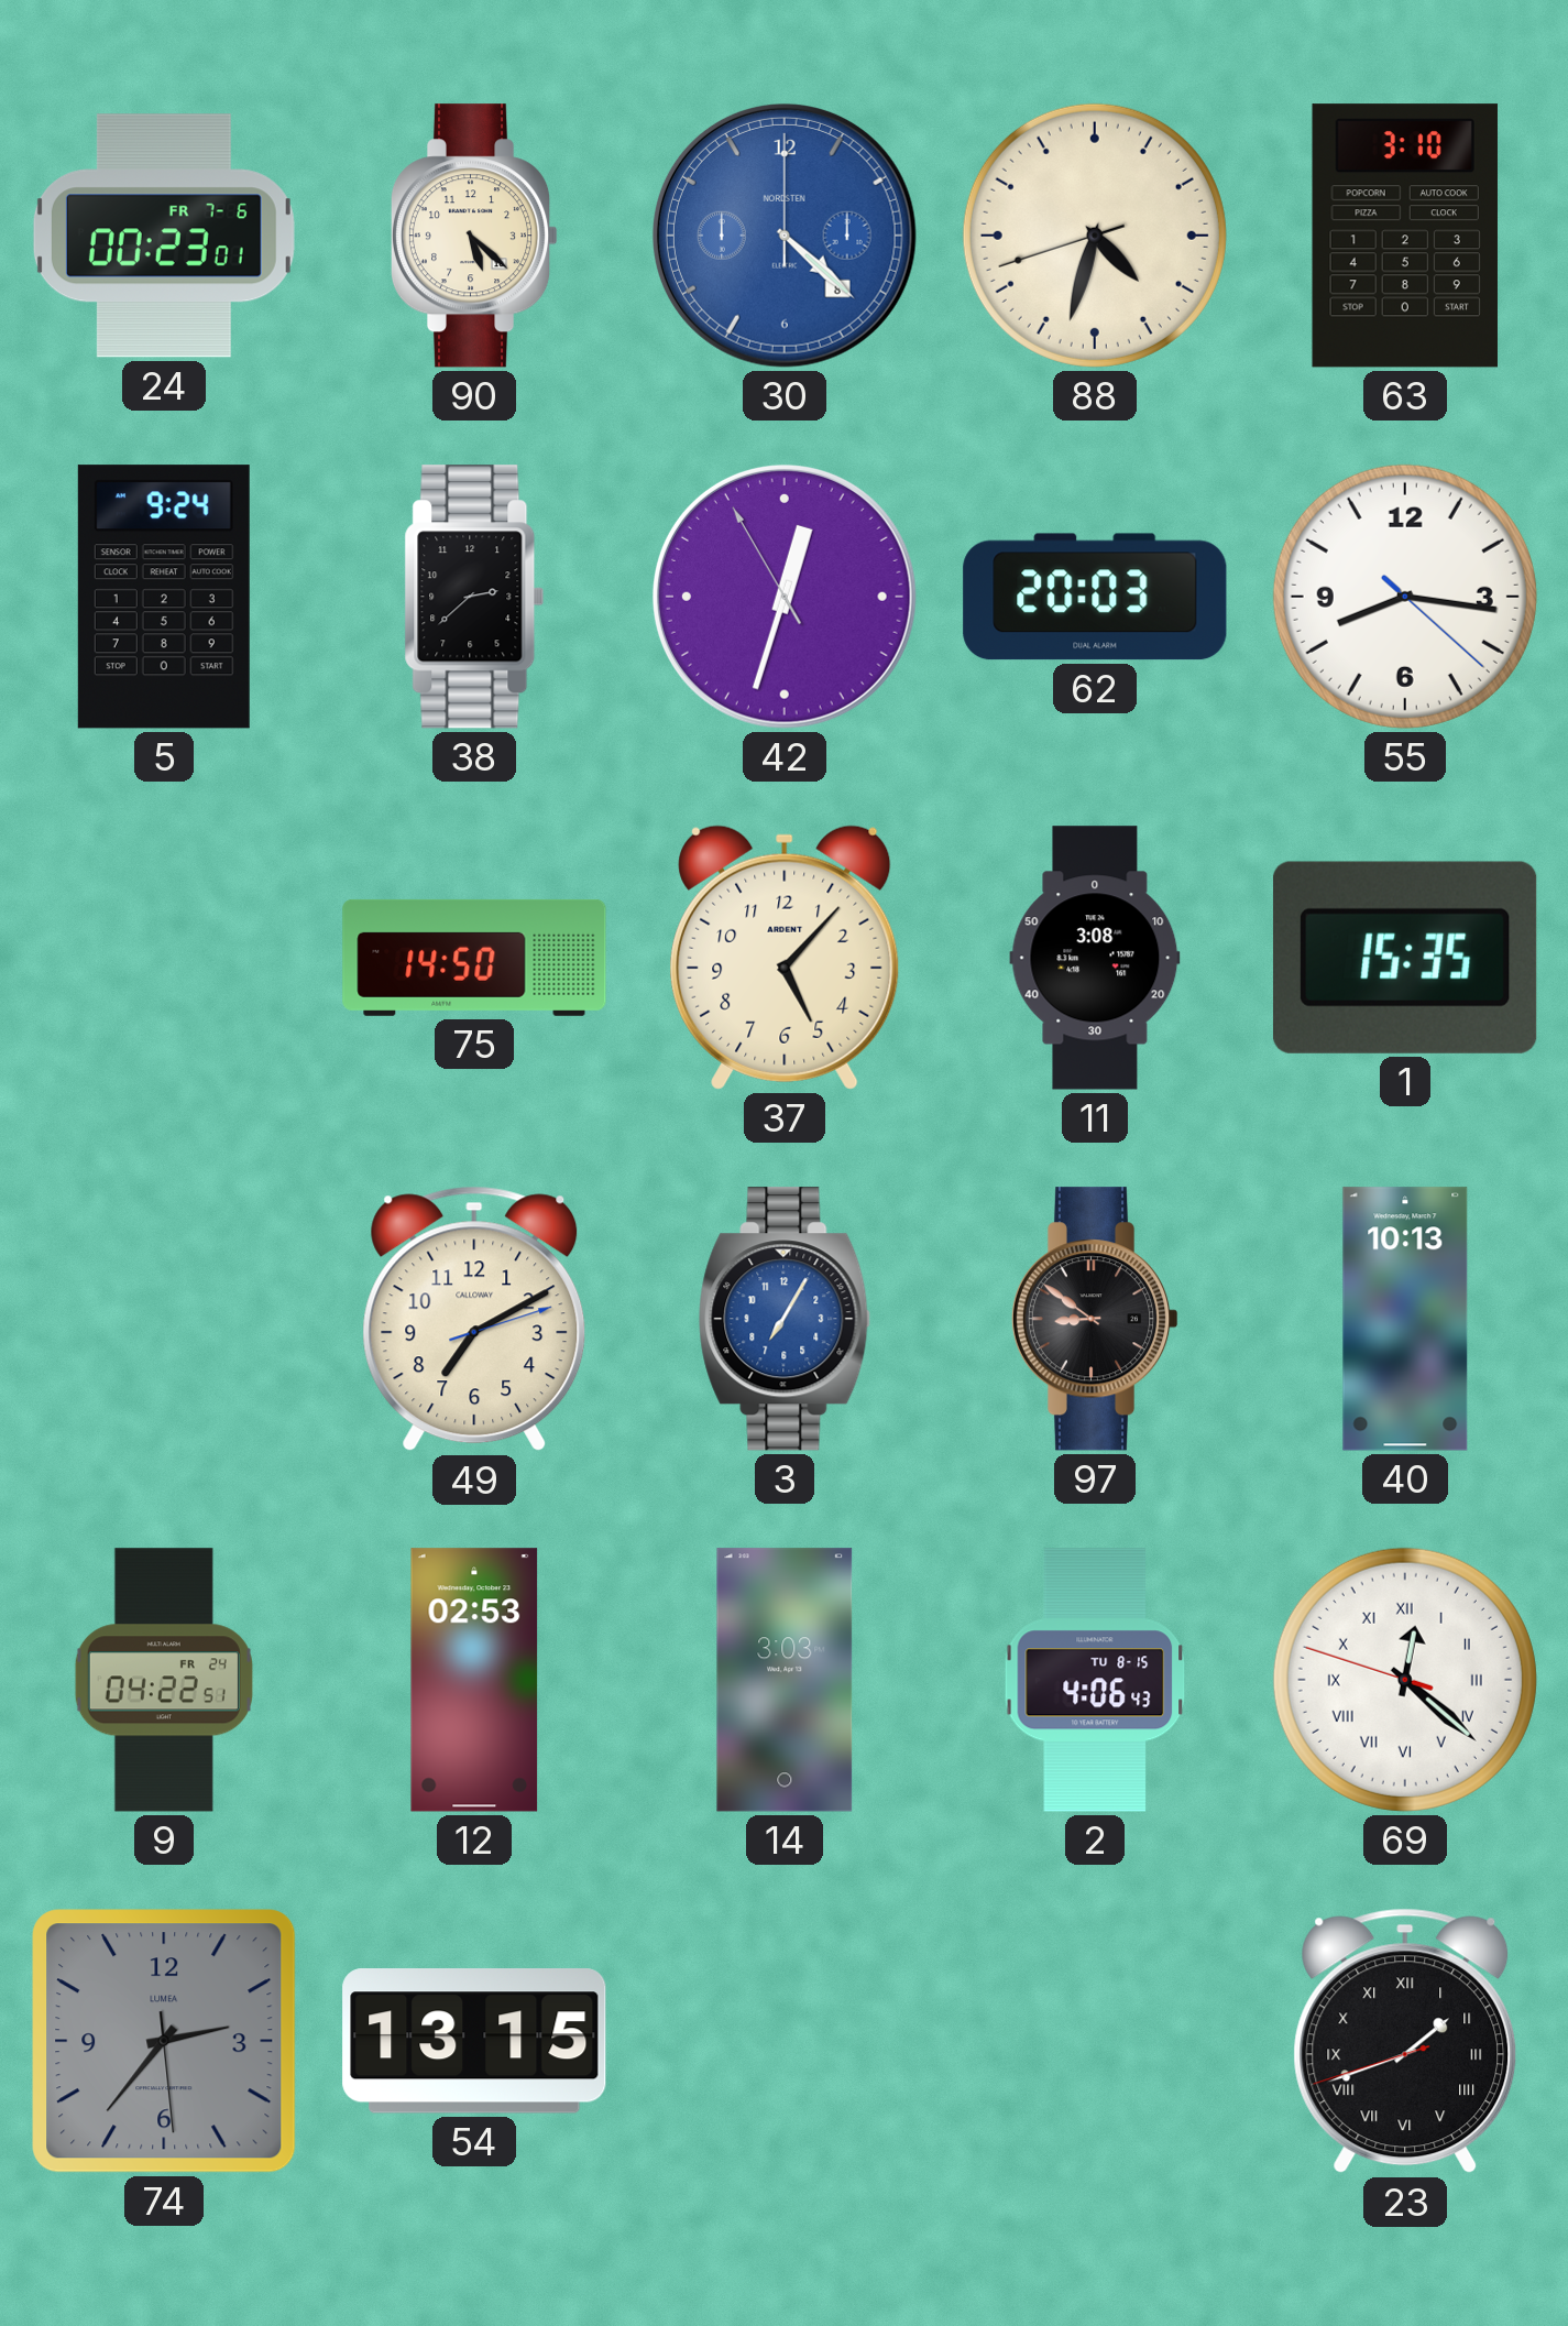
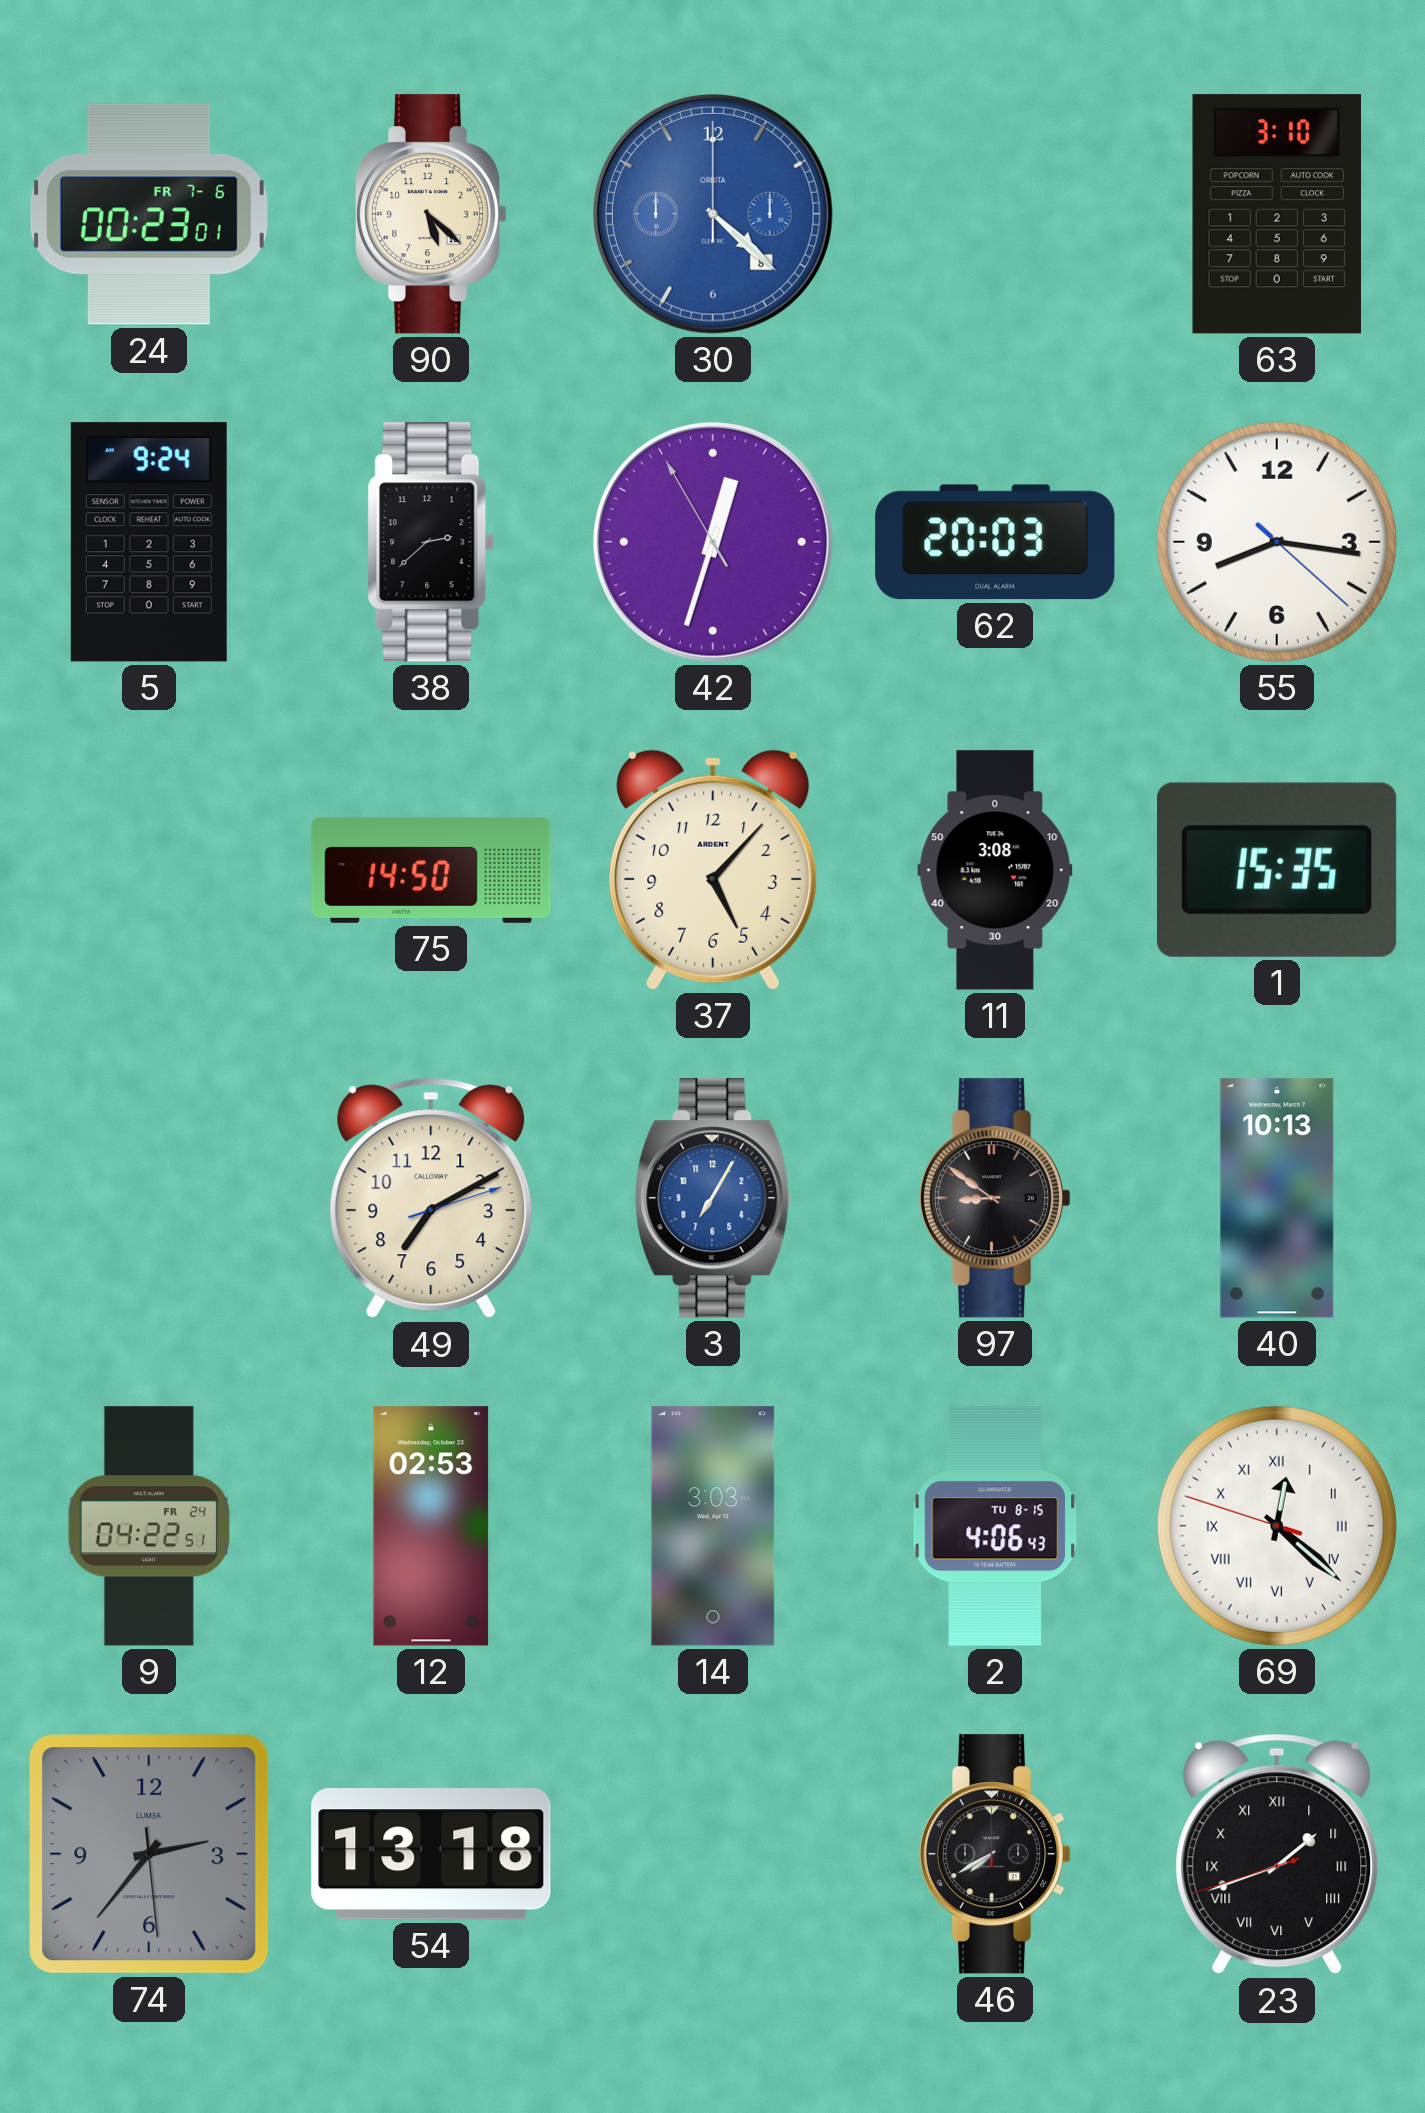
30 brand: NORDSTEN -> ORBITA (713, 214)
88: 4:32 -> none (1095, 236)
54: 13:15 -> 13:18 (431, 1854)
46: none -> 7:40 (995, 1854)
